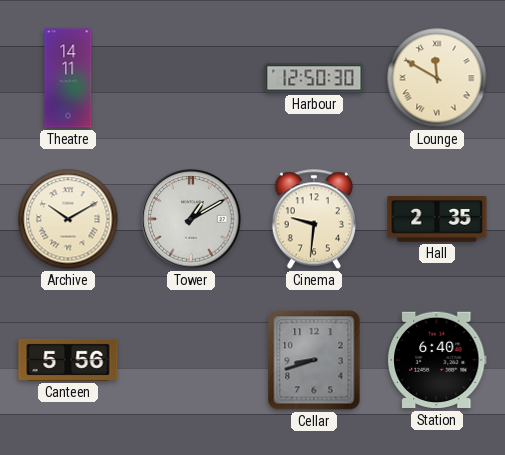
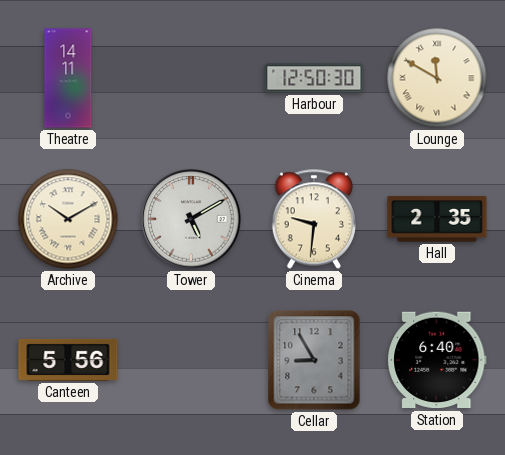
Tower: 1:10 -> 5:10 (191, 219)
Cellar: 8:42 -> 8:55 (314, 360)
